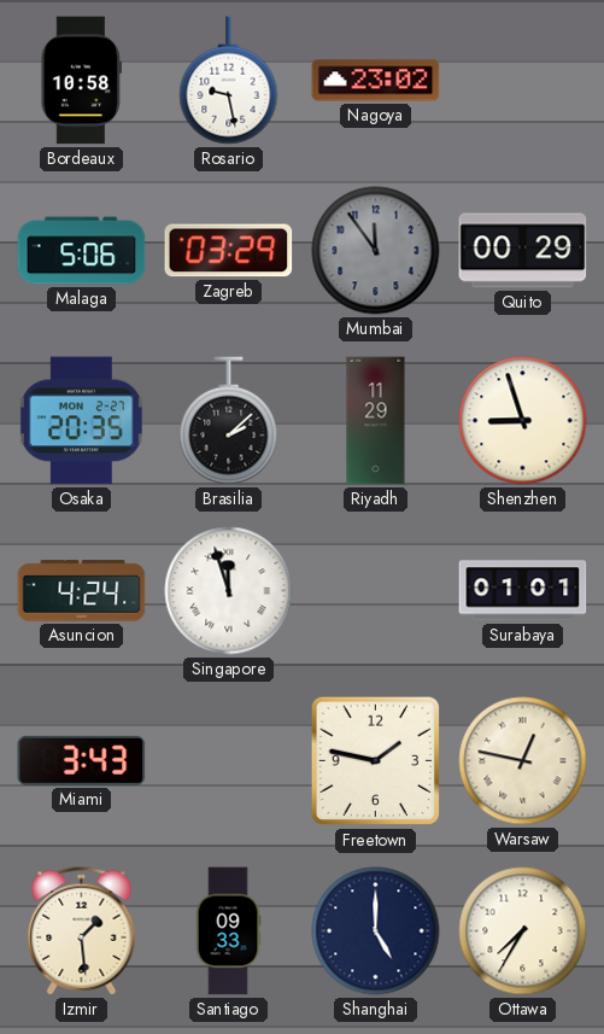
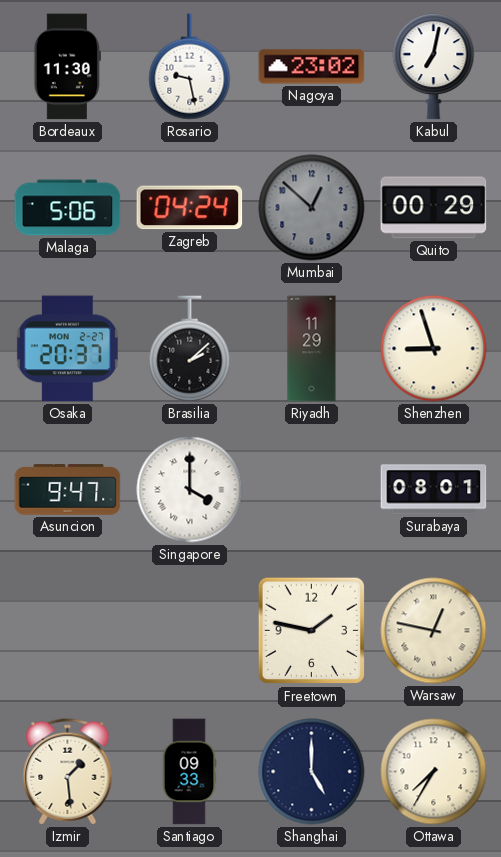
Bordeaux: 10:58 -> 11:30 (67, 67)
Kabul: none -> 7:02 (434, 67)
Zagreb: 03:29 -> 04:24 (190, 208)
Mumbai: 11:54 -> 12:52 (312, 208)
Osaka: 20:35 -> 20:37 (67, 349)
Asuncion: 4:24 -> 9:47 (68, 490)
Singapore: 11:57 -> 4:00 (190, 490)
Surabaya: 01:01 -> 08:01 (434, 490)
Miami: 3:43 -> none (82, 760)
